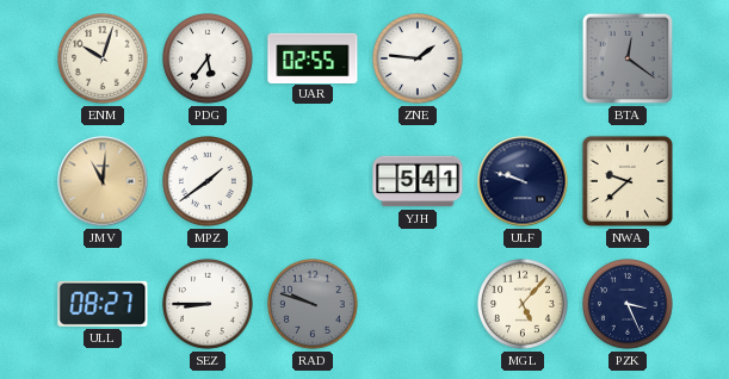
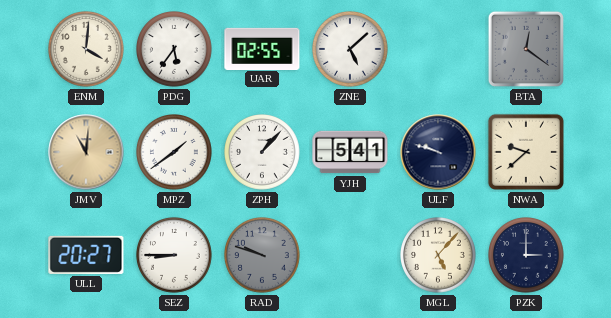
ENM: 10:03 -> 4:01 (86, 49)
ZNE: 1:46 -> 5:08 (350, 49)
ZPH: none -> 1:07 (262, 152)
ULL: 08:27 -> 20:27 (86, 255)
PZK: 3:26 -> 3:00 (526, 255)
